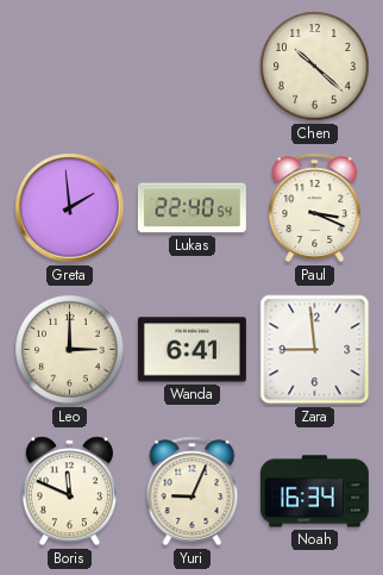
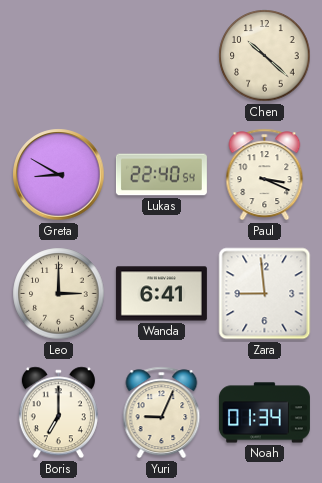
Greta: 1:59 -> 8:50 (59, 175)
Boris: 11:49 -> 7:00 (58, 413)
Noah: 16:34 -> 01:34 (264, 413)
